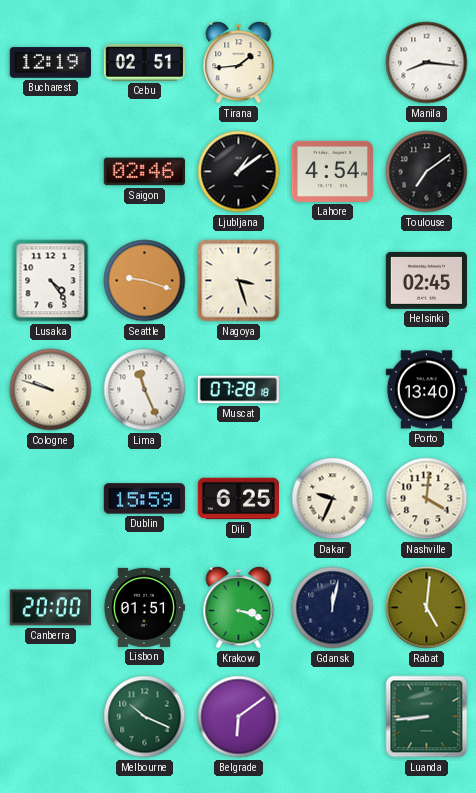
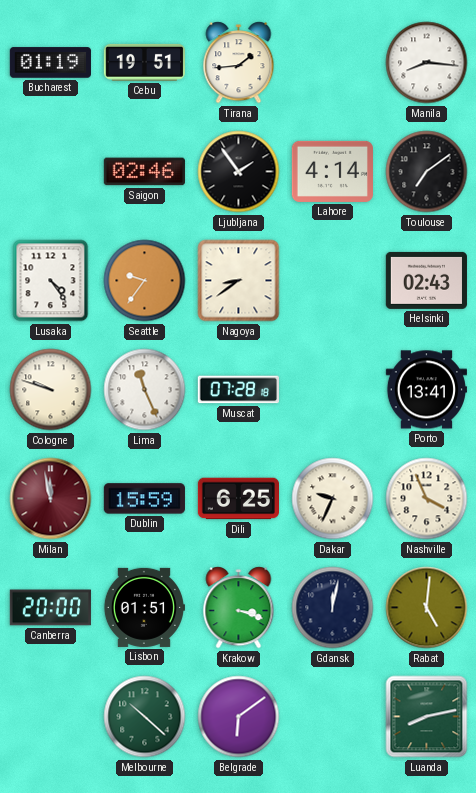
Bucharest: 12:19 -> 01:19 (50, 63)
Cebu: 02:51 -> 19:51 (144, 62)
Ljubljana: 1:09 -> 1:54 (239, 172)
Lahore: 4:54 -> 4:14 (332, 171)
Seattle: 9:18 -> 9:36 (145, 281)
Nagoya: 3:27 -> 8:39 (239, 281)
Helsinki: 02:45 -> 02:43 (426, 280)
Porto: 13:40 -> 13:41 (426, 390)
Milan: none -> 11:58 (51, 499)
Nashville: 4:01 -> 3:56 (427, 499)
Melbourne: 10:19 -> 10:22 (145, 717)
Luanda: 8:44 -> 8:13 (427, 717)
